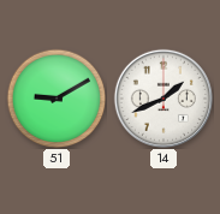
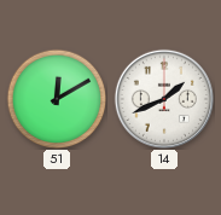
51: 9:10 -> 12:10 (57, 99)
